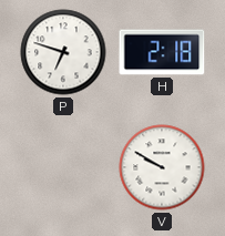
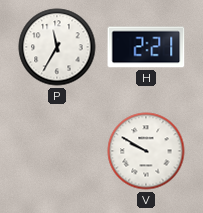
P: 6:48 -> 11:35 (57, 47)
H: 2:18 -> 2:21 (146, 47)
